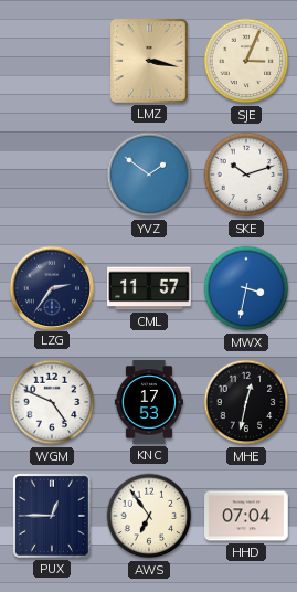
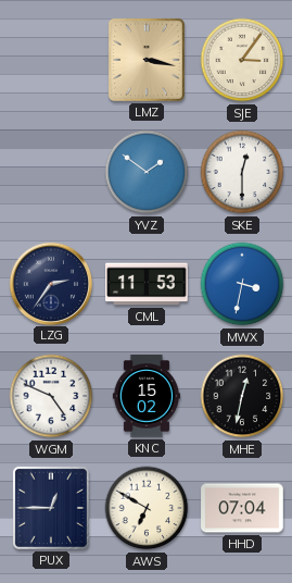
SJE: 3:04 -> 3:06 (242, 60)
SKE: 10:12 -> 12:30 (242, 172)
CML: 11:57 -> 11:53 (148, 284)
KNC: 17:53 -> 15:02 (145, 396)
AWS: 6:54 -> 6:50 (147, 508)
